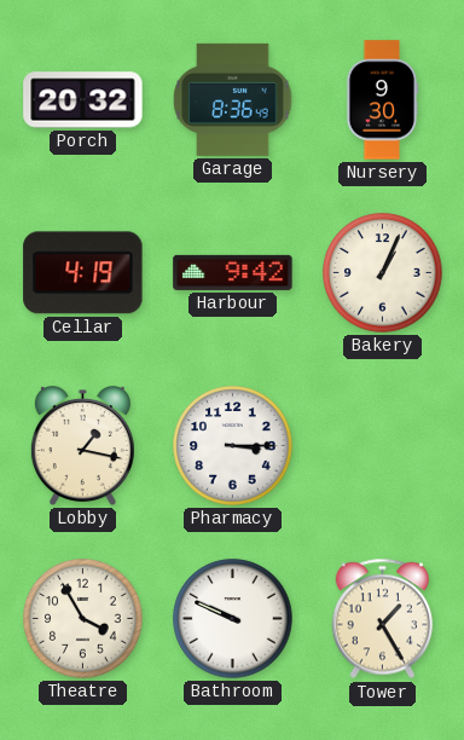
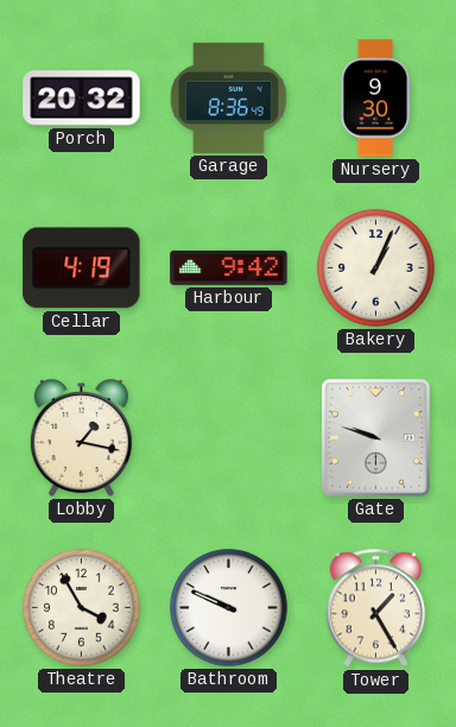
Pharmacy: 3:15 -> none (233, 446)
Gate: none -> 9:48 (375, 437)
